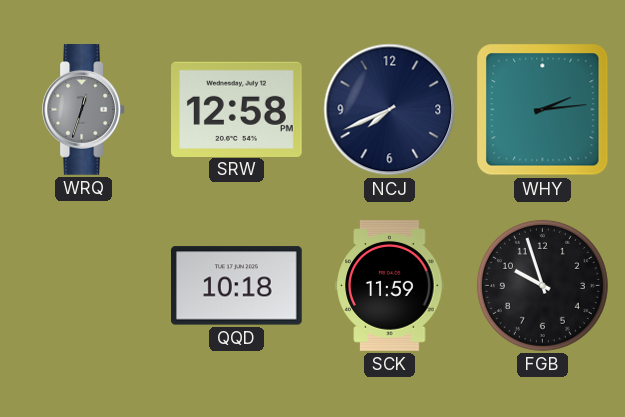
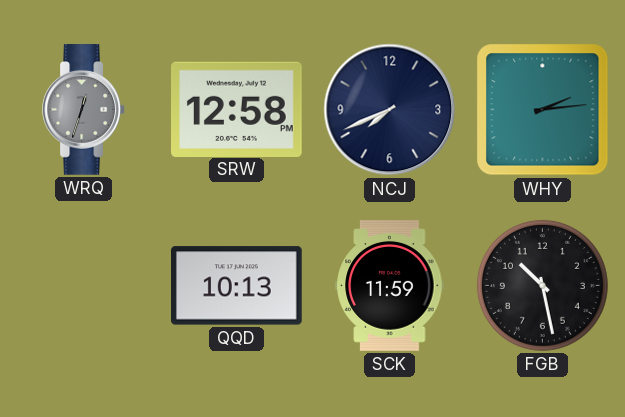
QQD: 10:18 -> 10:13 (237, 286)
FGB: 9:57 -> 10:28 (542, 285)
